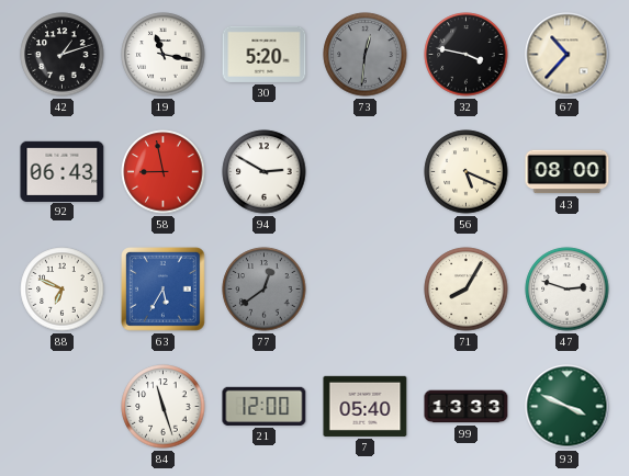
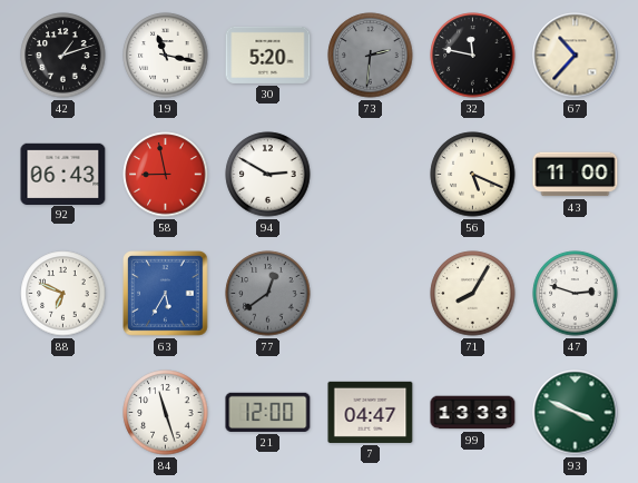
73: 12:31 -> 2:31 (371, 56)
32: 3:47 -> 11:47 (473, 56)
43: 08:00 -> 11:00 (576, 175)
7: 05:40 -> 04:47 (371, 412)
